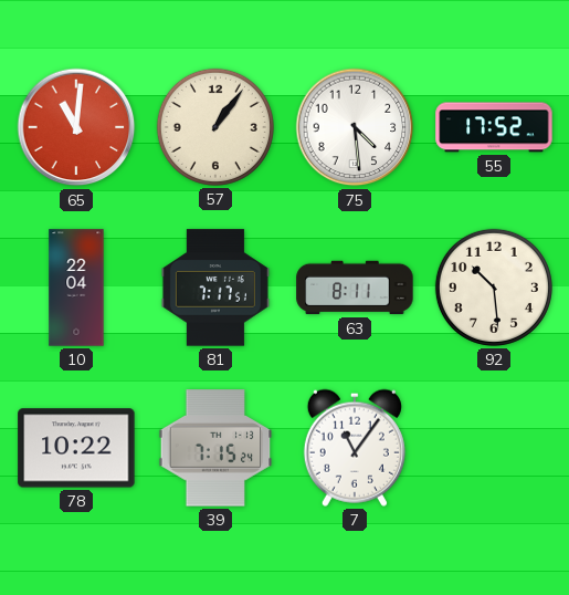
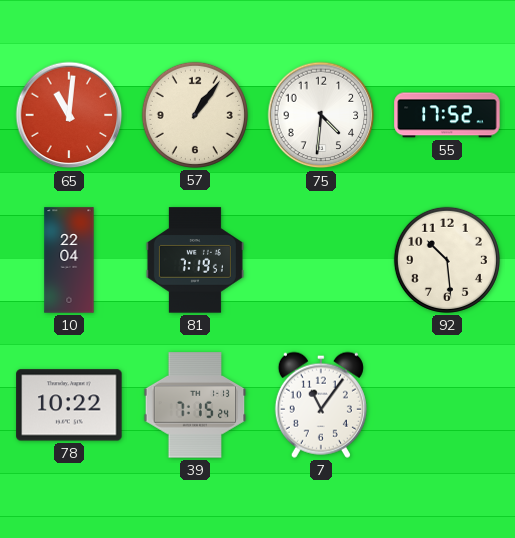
75: 4:29 -> 4:31 (321, 115)
81: 7:17 -> 7:19 (195, 260)
63: 8:11 -> none (355, 288)
